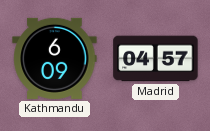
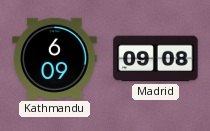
Madrid: 04:57 -> 09:08 (156, 59)
